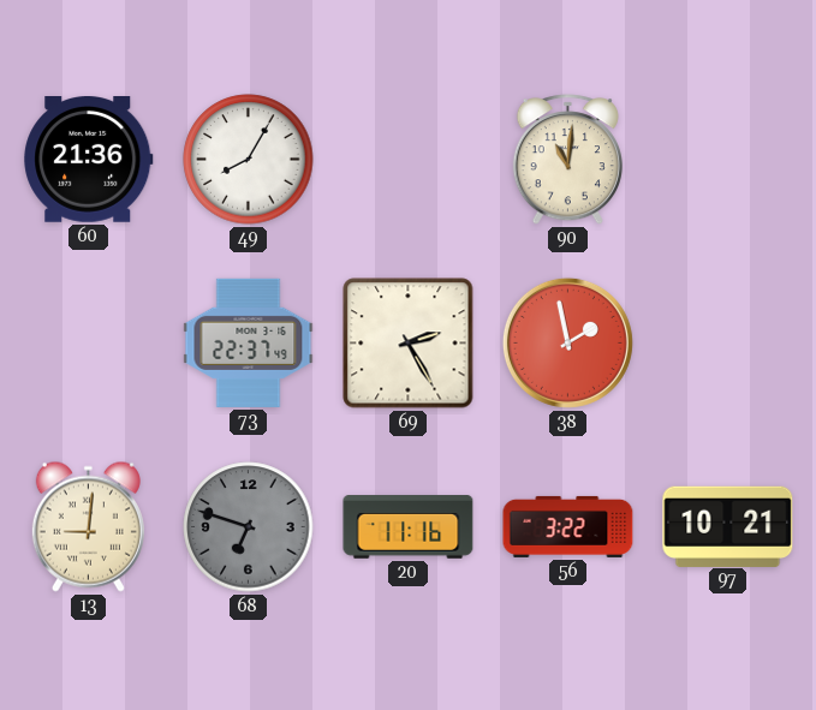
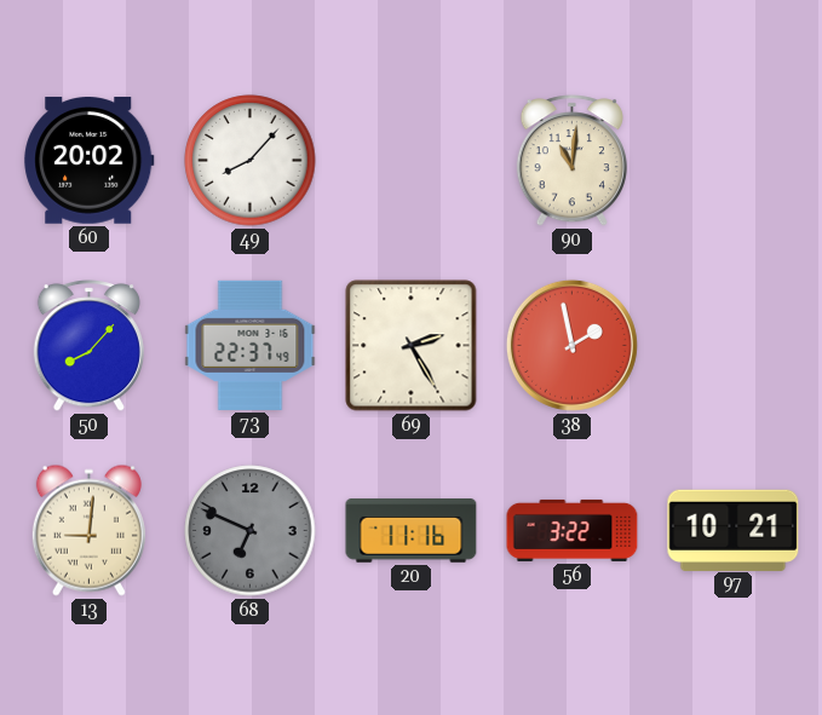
60: 21:36 -> 20:02 (90, 161)
49: 8:05 -> 8:07 (251, 161)
50: none -> 8:07 (88, 346)
68: 6:48 -> 6:49 (251, 531)
